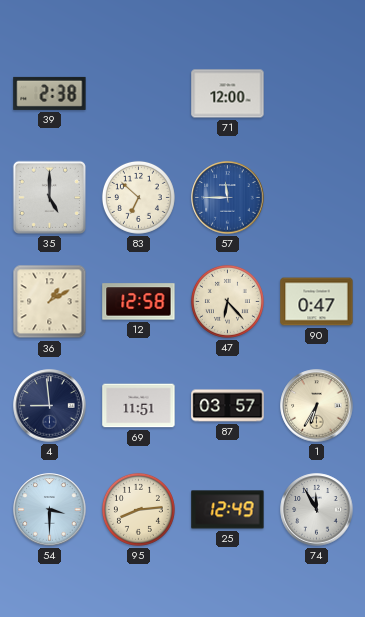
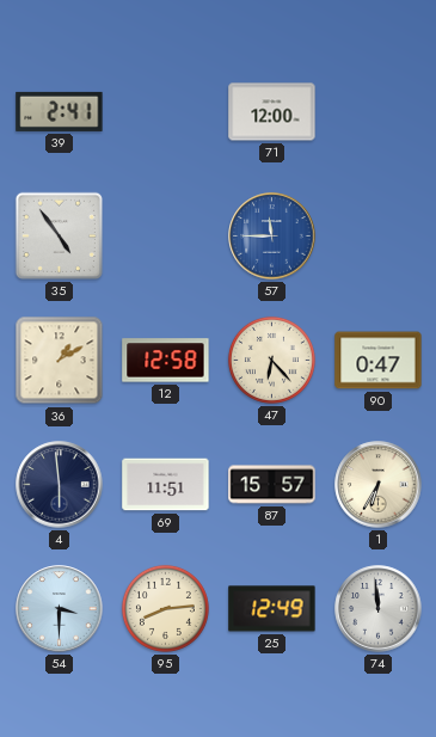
39: 2:38 -> 2:41 (60, 111)
35: 5:00 -> 4:54 (59, 235)
83: 6:52 -> none (138, 197)
4: 8:59 -> 5:59 (60, 485)
87: 03:57 -> 15:57 (272, 485)
74: 11:55 -> 11:59 (379, 609)
